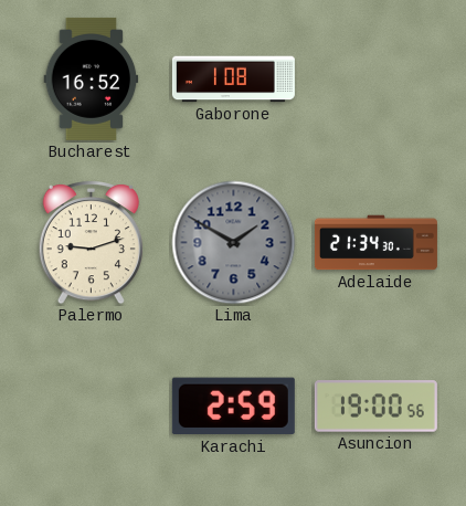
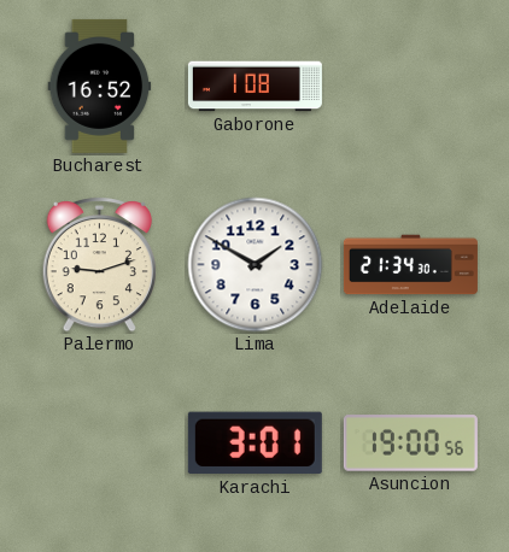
Lima dial: grey -> white (256, 265)
Karachi: 2:59 -> 3:01 (255, 444)
